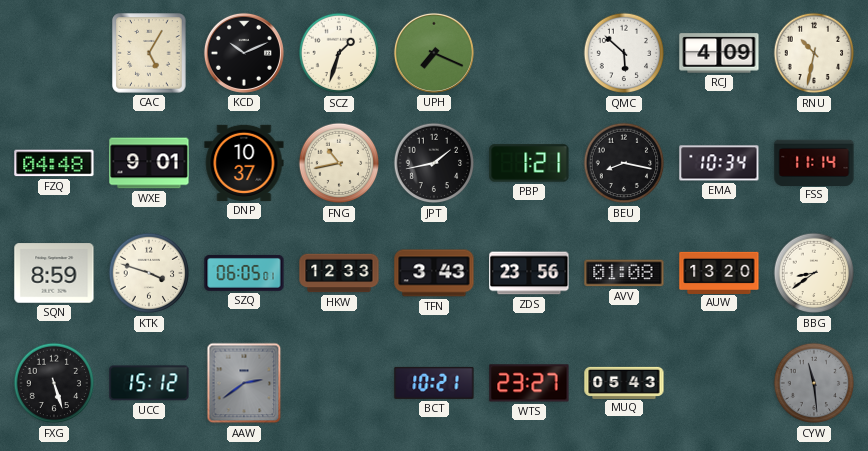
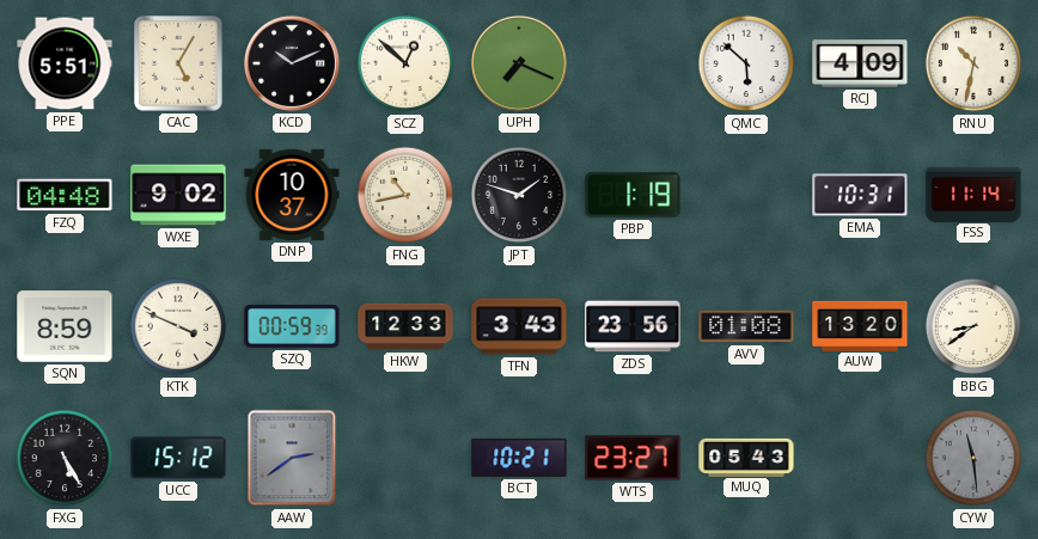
PPE: none -> 5:51 (65, 63)
SCZ: 1:33 -> 12:52 (405, 63)
WXE: 9:01 -> 9:02 (178, 195)
JPT: 1:43 -> 1:48 (519, 195)
PBP: 1:21 -> 1:19 (633, 195)
BEU: 8:17 -> none (624, 163)
EMA: 10:34 -> 10:31 (860, 195)
KTK: 3:48 -> 3:49 (178, 326)
SZQ: 06:05 -> 00:59 (292, 326)
FXG: 5:27 -> 5:25 (65, 458)
